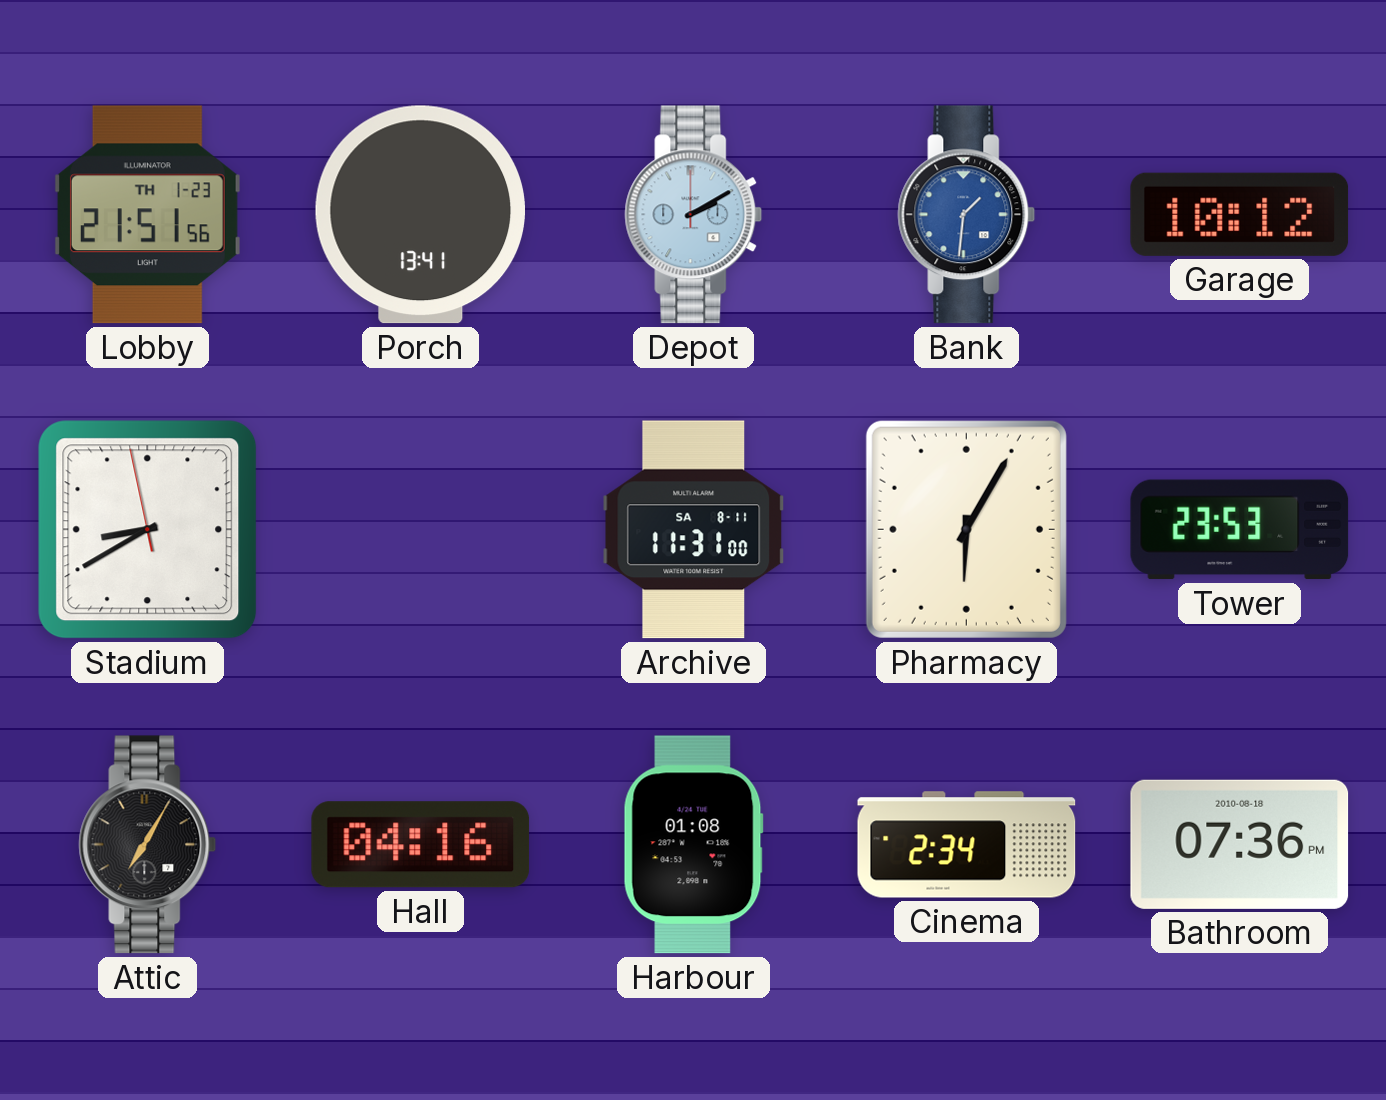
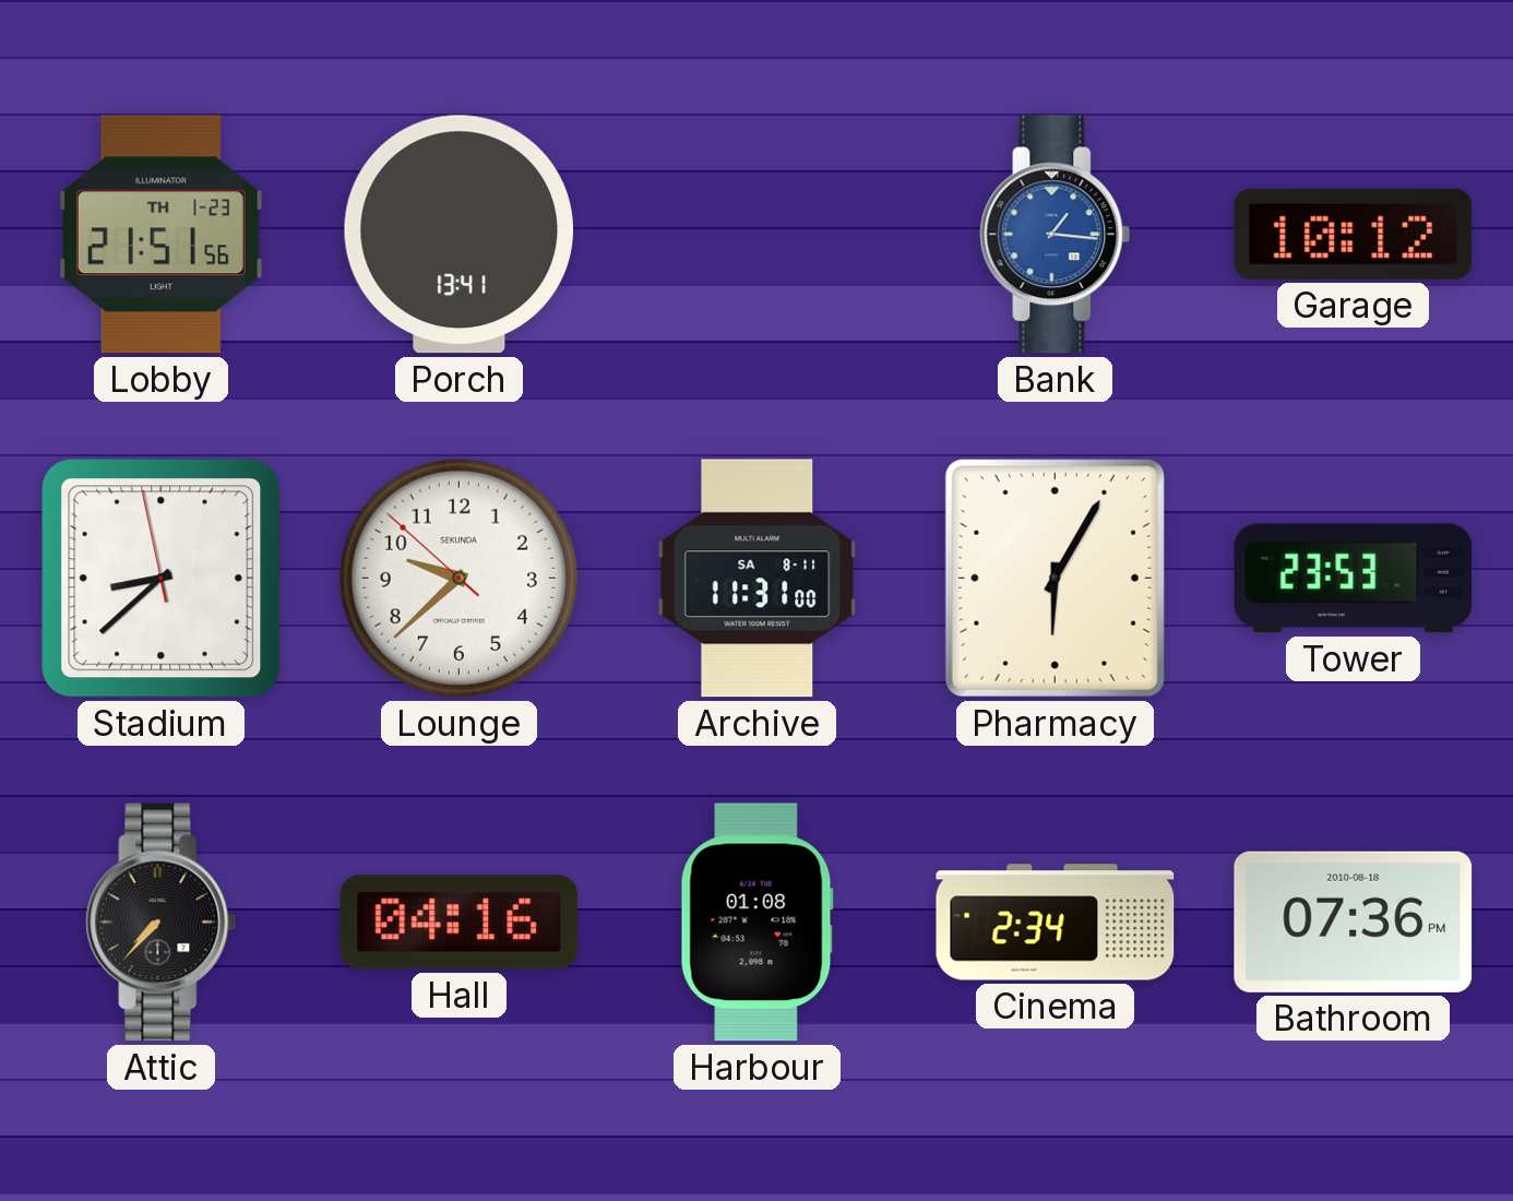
Depot: 2:10 -> none (694, 215)
Bank: 1:31 -> 1:16 (1056, 235)
Stadium: 8:39 -> 8:37 (162, 579)
Lounge: none -> 9:37 (458, 578)
Attic: 7:05 -> 7:37 (162, 923)
